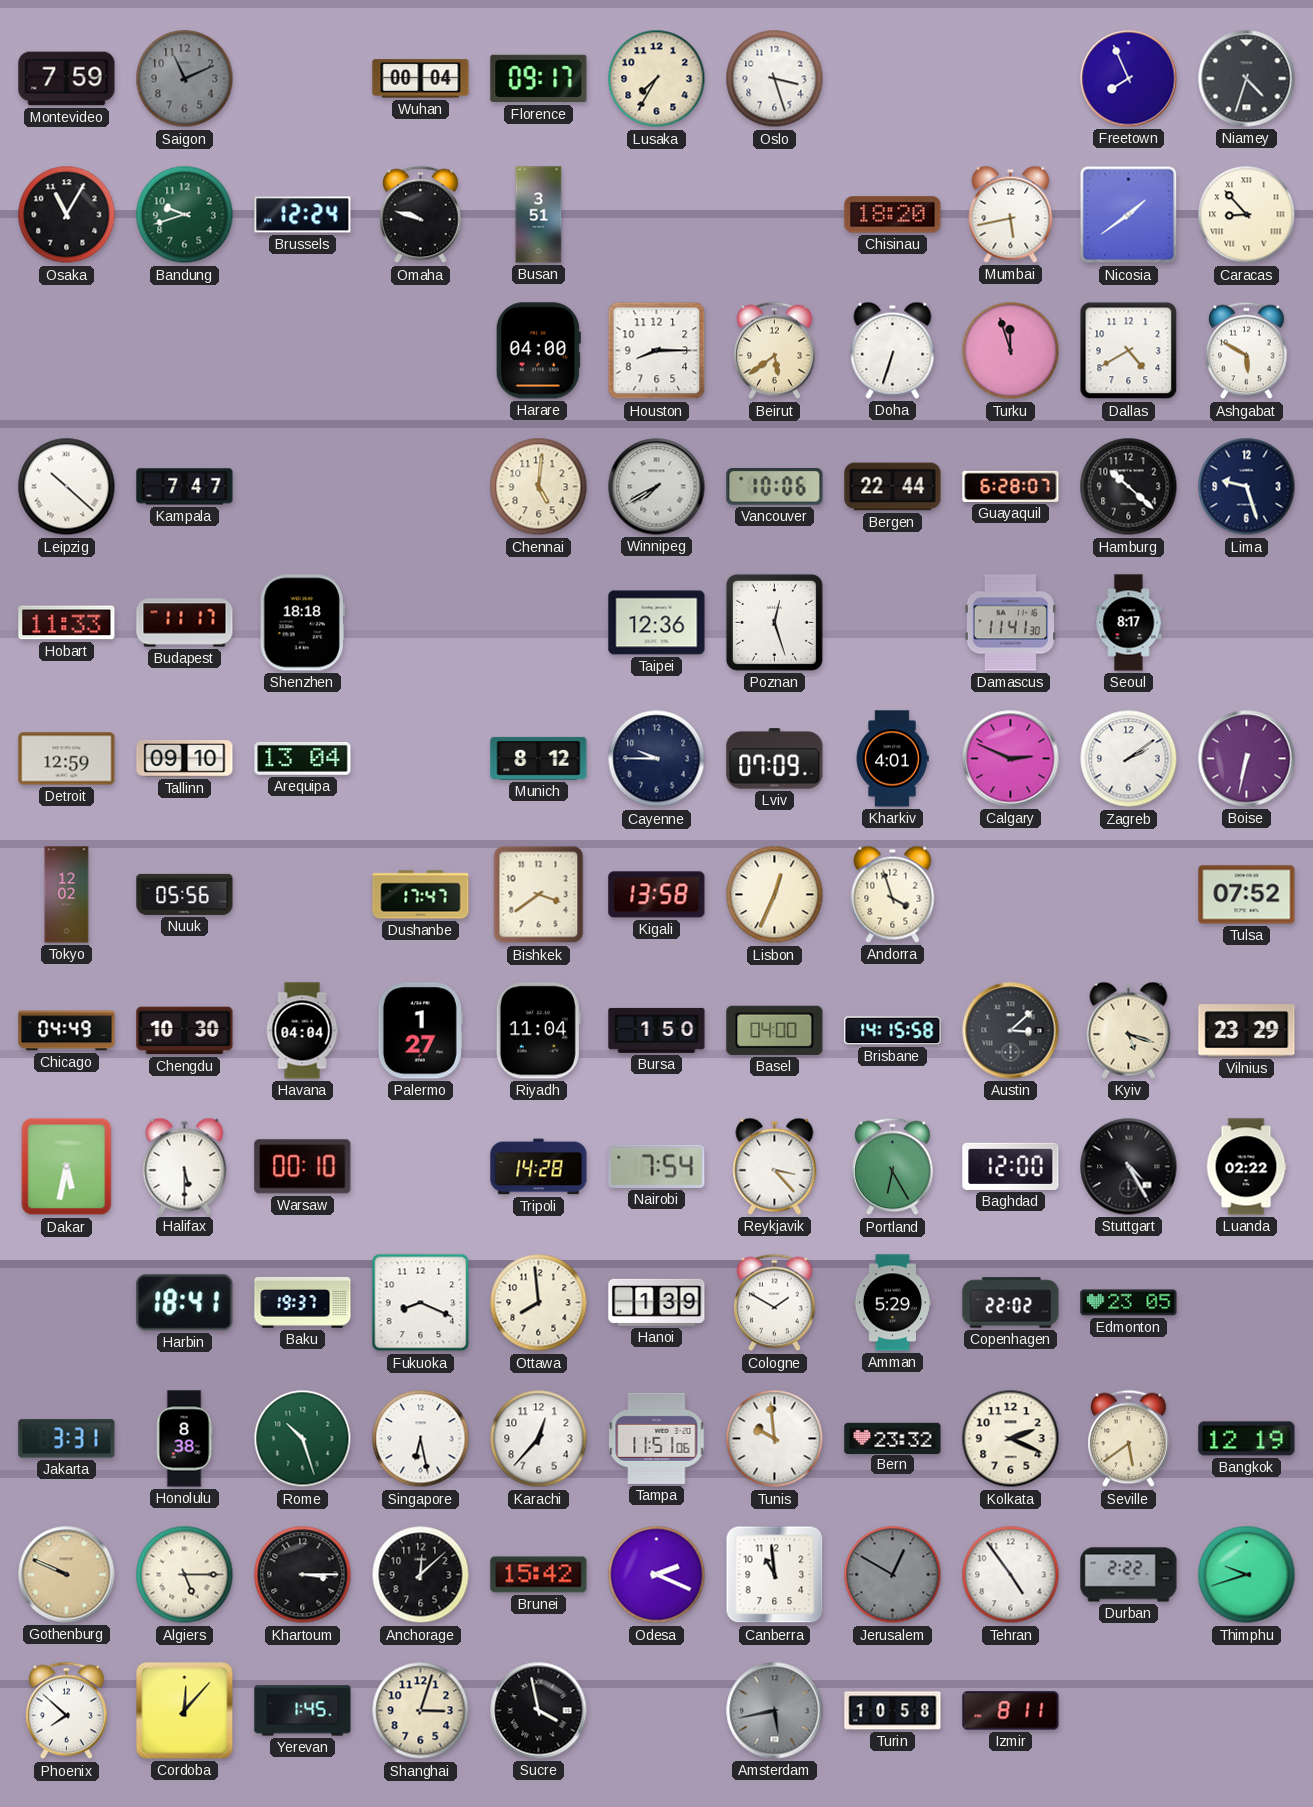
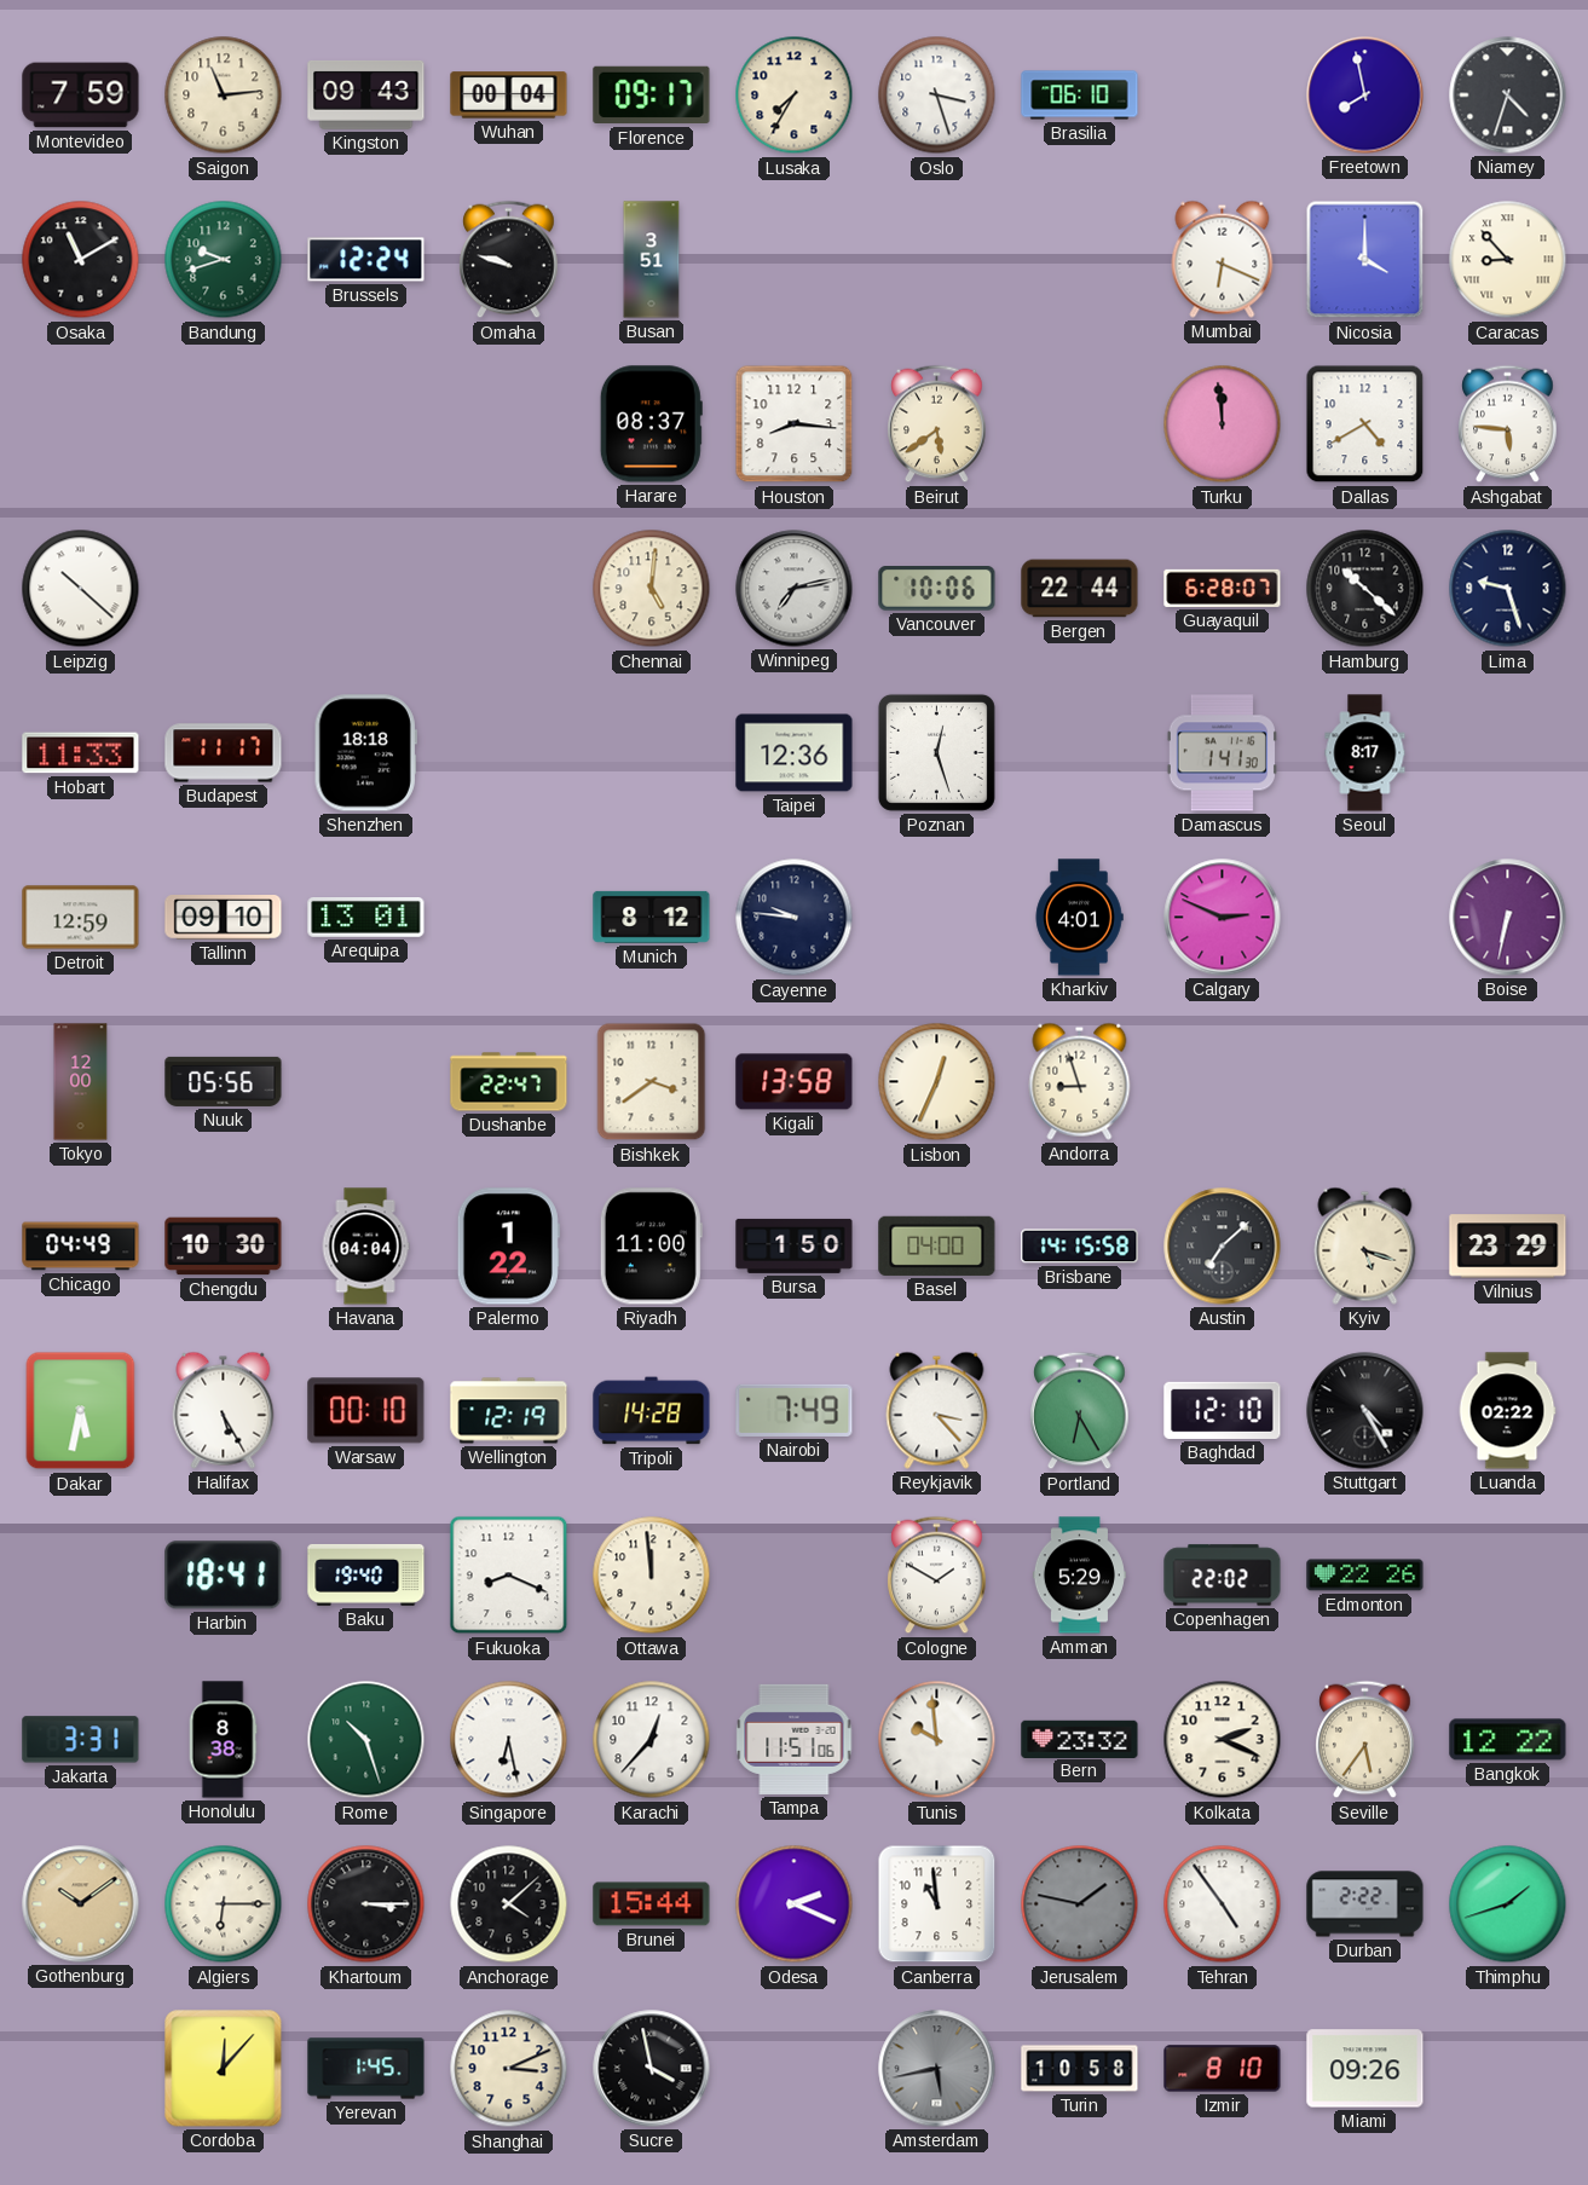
Saigon: 11:11 -> 11:14 (224, 96)
Saigon dial: grey -> cream (224, 96)
Kingston: none -> 09:43 (366, 94)
Brasilia: none -> 06:10 (1080, 96)
Freetown: 7:56 -> 7:58 (1365, 96)
Osaka: 11:05 -> 11:10 (81, 260)
Chisinau: 18:20 -> none (893, 215)
Mumbai: 5:43 -> 6:19 (1223, 259)
Nicosia: 1:39 -> 4:00 (1365, 260)
Harare: 04:00 -> 08:37 (651, 424)
Houston: 8:15 -> 8:16 (795, 424)
Doha: 6:33 -> none (893, 350)
Turku: 11:57 -> 11:59 (1223, 424)
Ashgabat: 5:50 -> 5:46 (1508, 424)
Kampala: 7:47 -> none (185, 487)
Winnipeg: 7:40 -> 7:13 (795, 589)
Damascus: 11:41 -> 1:41 (1222, 753)
Arequipa: 13:04 -> 13:01 (366, 918)
Cayenne: 9:45 -> 9:46 (795, 918)
Lviv: 07:09 -> none (775, 759)
Zagreb: 2:09 -> none (1129, 759)
Tokyo: 12:02 -> 12:00 (81, 1082)
Dushanbe: 17:47 -> 22:47 (509, 1082)
Andorra: 3:57 -> 8:57 (1080, 1081)
Tulsa: 07:52 -> none (1247, 895)
Palermo: 1:27 -> 1:22 (508, 1247)
Riyadh: 11:04 -> 11:00 (651, 1247)
Austin: 3:08 -> 7:08 (1223, 1247)
Halifax: 5:30 -> 5:25 (224, 1410)
Wellington: none -> 12:19 (509, 1411)
Nairobi: 7:54 -> 7:49 (795, 1410)
Baghdad: 12:00 -> 12:10 (1223, 1410)
Baku: 19:37 -> 19:40 (366, 1574)
Ottawa: 7:59 -> 11:59 (652, 1576)
Hanoi: 1:39 -> none (657, 1302)
Edmonton: 23:05 -> 22:26 (1365, 1576)
Seville: 5:39 -> 5:36 (1365, 1740)
Bangkok: 12:19 -> 12:22 (1508, 1740)
Gothenburg: 9:49 -> 10:09 (81, 1904)
Algiers: 5:15 -> 6:15 (224, 1904)
Anchorage: 12:08 -> 4:08 (509, 1904)
Brunei: 15:42 -> 15:44 (652, 1904)
Jerusalem: 12:50 -> 1:47 (1080, 1904)
Thimphu: 9:42 -> 1:42 (1508, 1904)
Phoenix: 7:52 -> none (67, 1711)
Shanghai: 3:03 -> 3:11 (509, 2069)
Izmir: 8:11 -> 8:10 (1223, 2069)
Miami: none -> 09:26 (1365, 2069)
